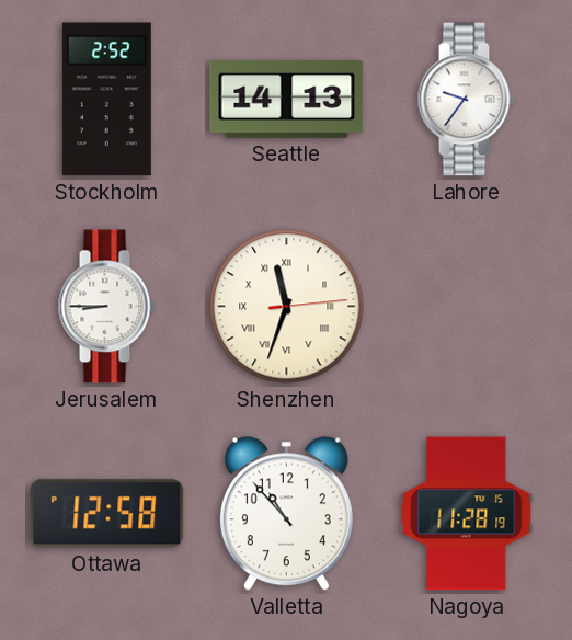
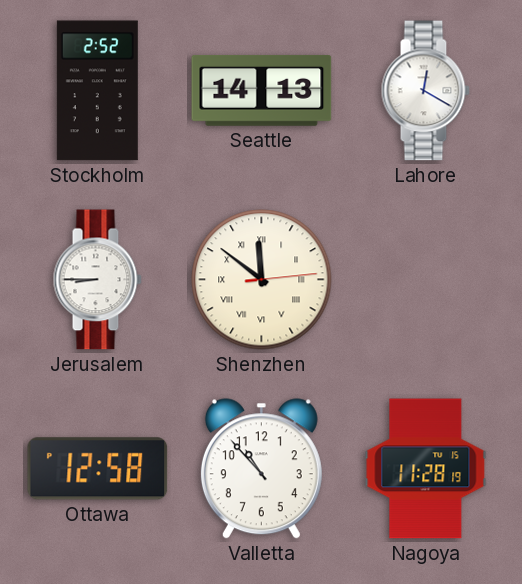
Lahore: 9:36 -> 12:20 (425, 91)
Shenzhen: 11:33 -> 11:51 (262, 280)
